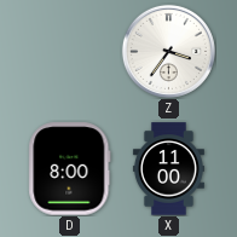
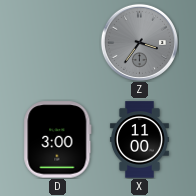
Z dial: white -> grey (139, 42)
D: 8:00 -> 3:00 (58, 140)
